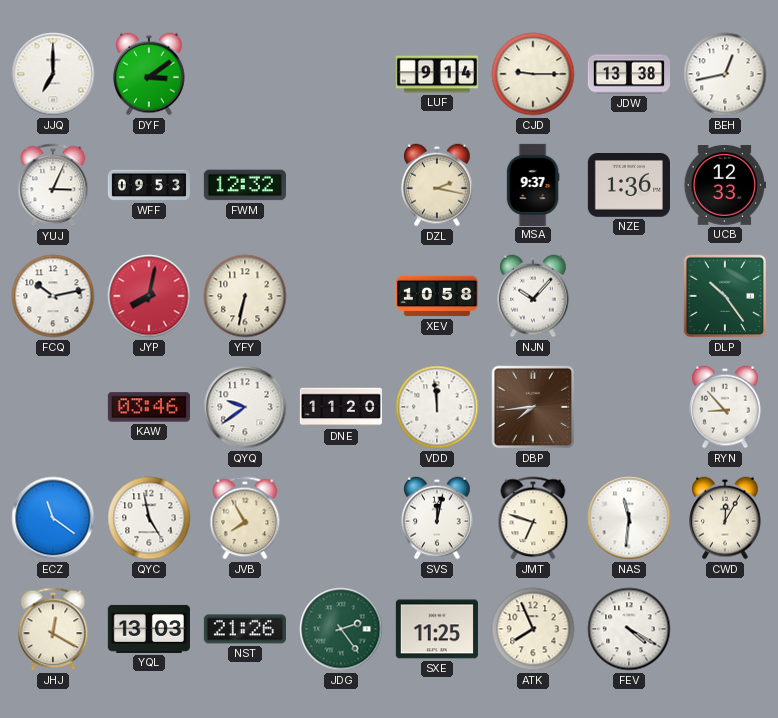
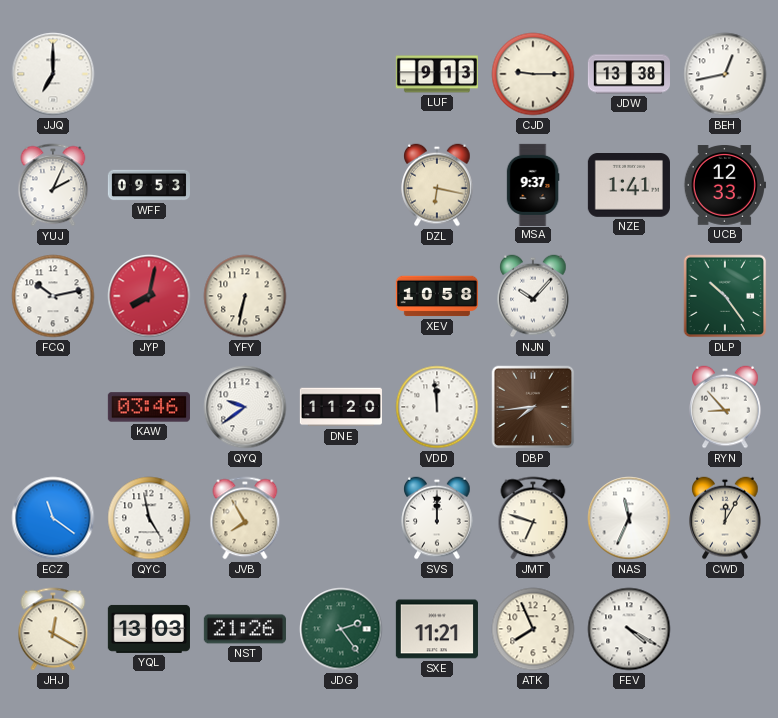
DYF: 3:09 -> none (149, 74)
LUF: 9:14 -> 9:13 (436, 74)
YUJ: 3:04 -> 2:04 (53, 185)
FWM: 12:32 -> none (245, 185)
DZL: 2:17 -> 6:17 (437, 185)
NZE: 1:36 -> 1:41 (629, 186)
SVS: 12:02 -> 12:00 (437, 518)
NAS: 11:31 -> 11:34 (629, 518)
SXE: 11:25 -> 11:21 (437, 629)
